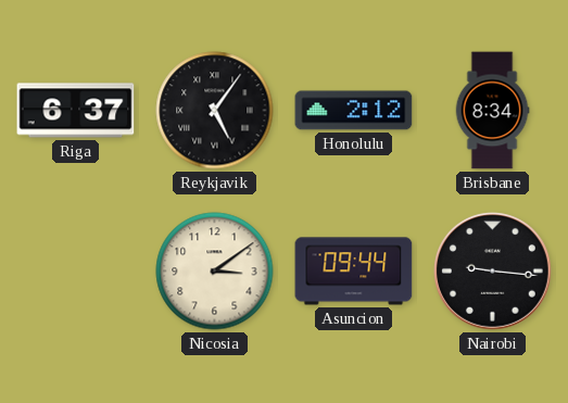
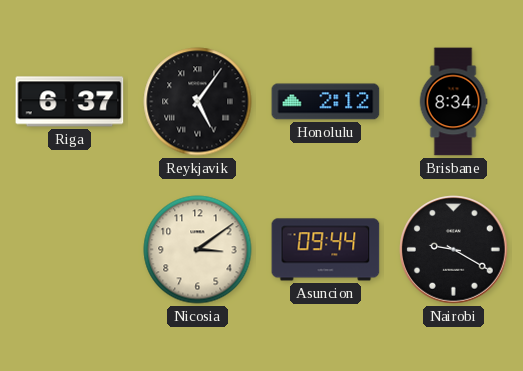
Nairobi: 9:16 -> 9:20 (454, 250)
